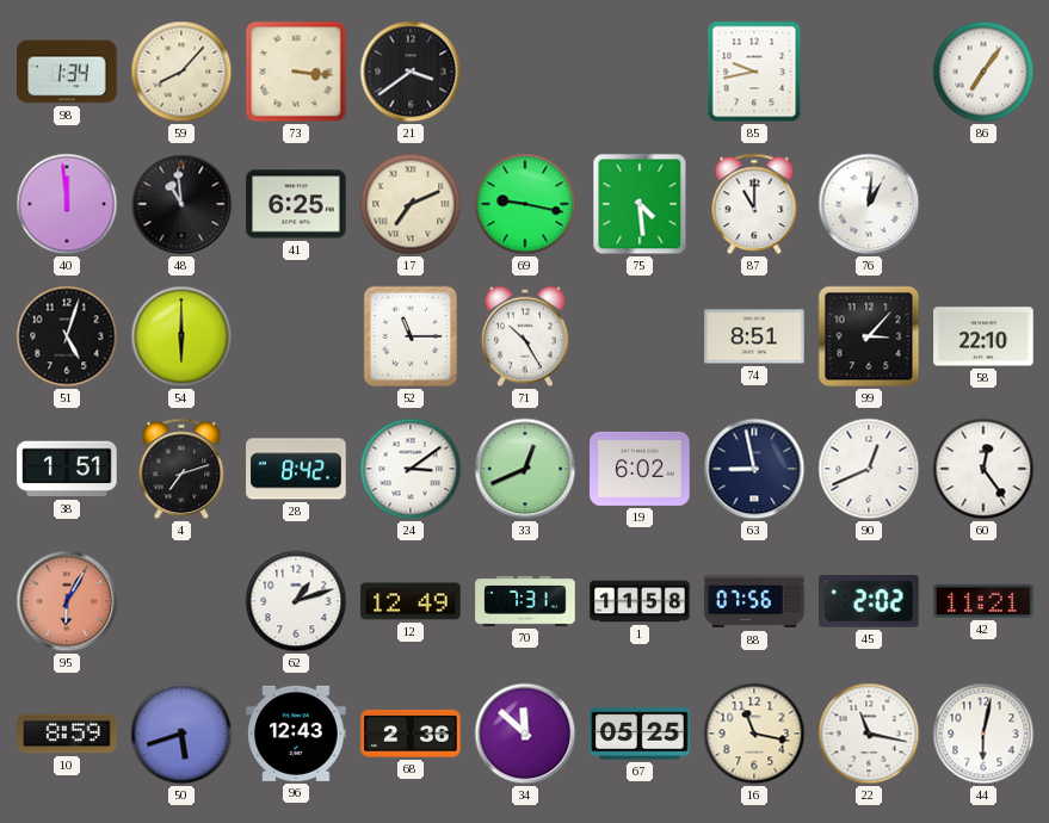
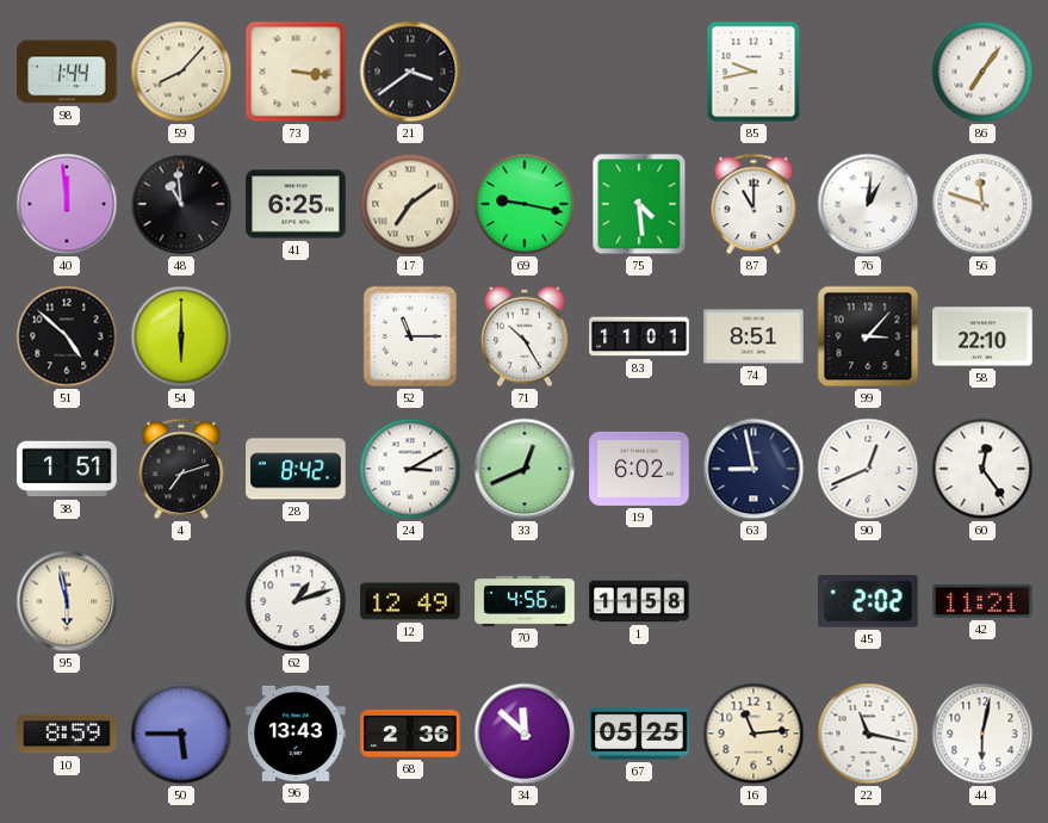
98: 1:34 -> 1:44 (67, 72)
17: 7:11 -> 7:09 (410, 204)
56: none -> 11:48 (982, 204)
51: 5:03 -> 4:52 (67, 336)
83: none -> 11:01 (639, 336)
24: 3:09 -> 3:10 (410, 469)
95: 6:05 -> 5:58 (67, 601)
95 dial: salmon -> cream (67, 601)
70: 7:31 -> 4:56 (525, 601)
88: 07:56 -> none (754, 601)
50: 5:42 -> 5:45 (181, 734)
96: 12:43 -> 13:43 (296, 734)
16: 11:17 -> 11:14 (754, 734)
